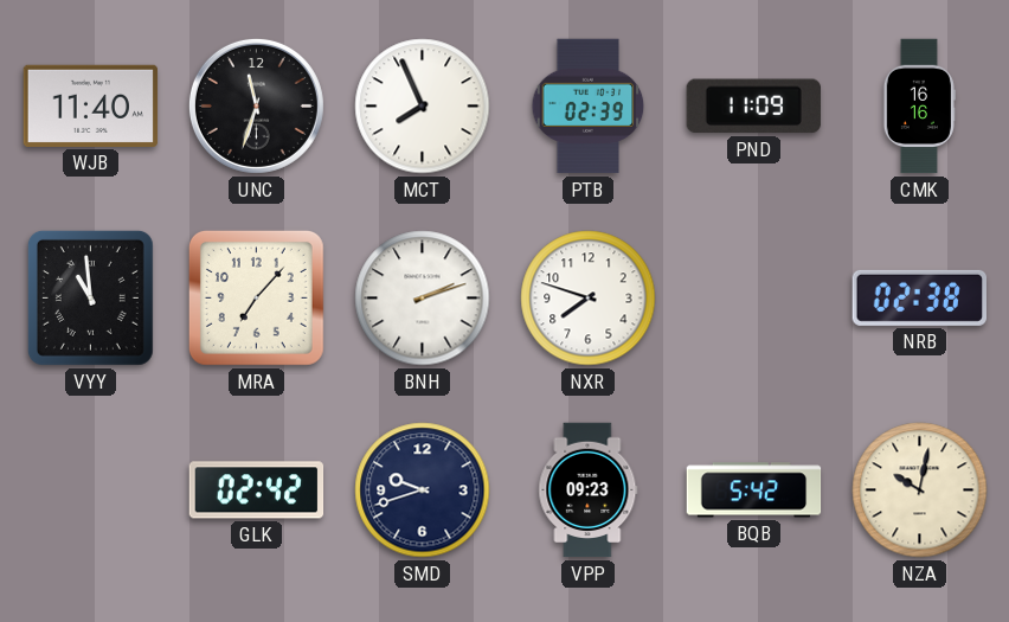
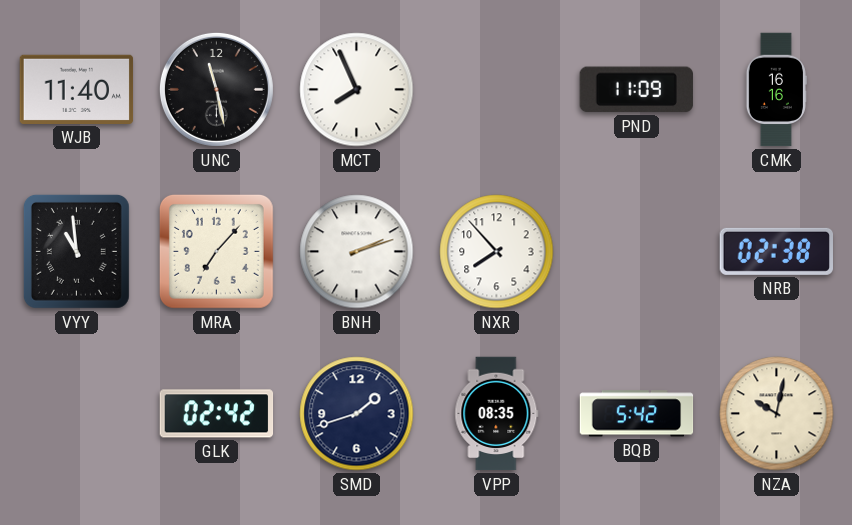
UNC: 11:33 -> 11:28 (216, 89)
PTB: 02:39 -> none (589, 107)
NXR: 7:48 -> 7:53 (497, 252)
SMD: 9:42 -> 1:42 (357, 414)
VPP: 09:23 -> 08:35 (497, 414)
